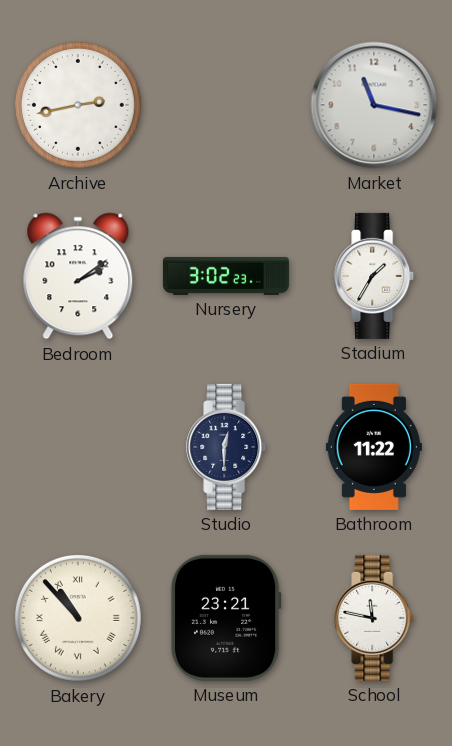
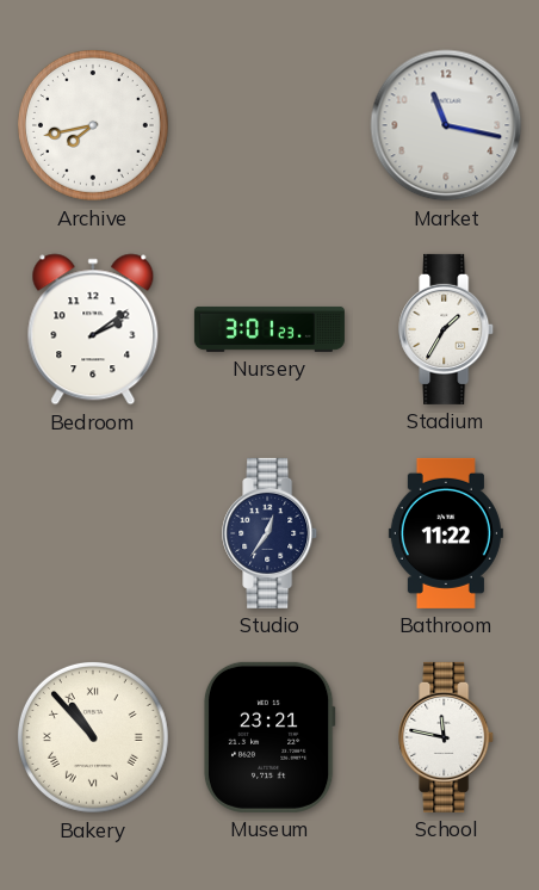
Archive: 2:43 -> 7:43 (93, 125)
Nursery: 3:02 -> 3:01 (269, 329)
Studio: 12:30 -> 12:36 (271, 533)
